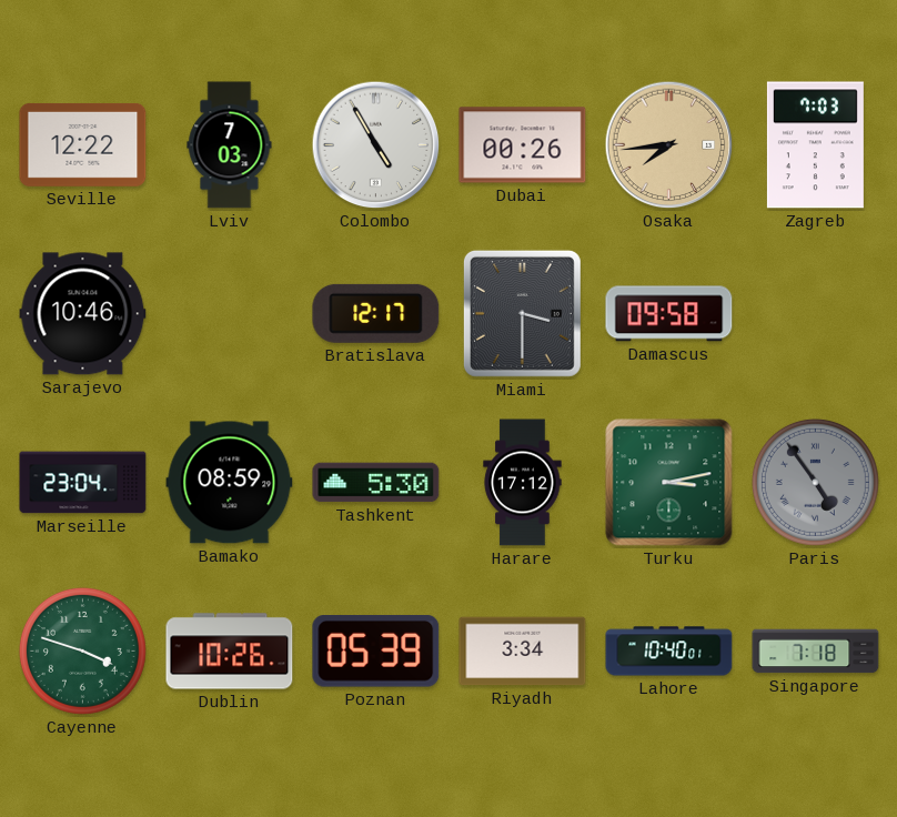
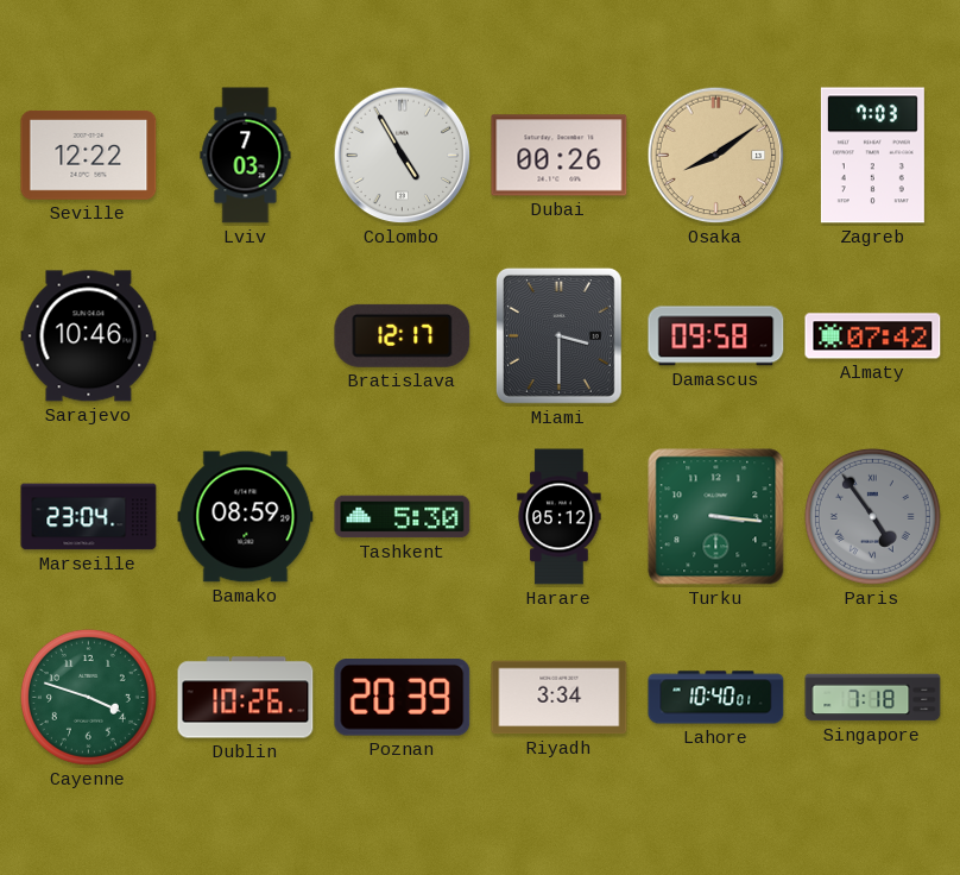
Osaka: 7:44 -> 8:09 (716, 156)
Almaty: none -> 07:42 (873, 336)
Harare: 17:12 -> 05:12 (560, 517)
Turku: 3:13 -> 3:16 (716, 517)
Poznan: 05:39 -> 20:39 (403, 698)
